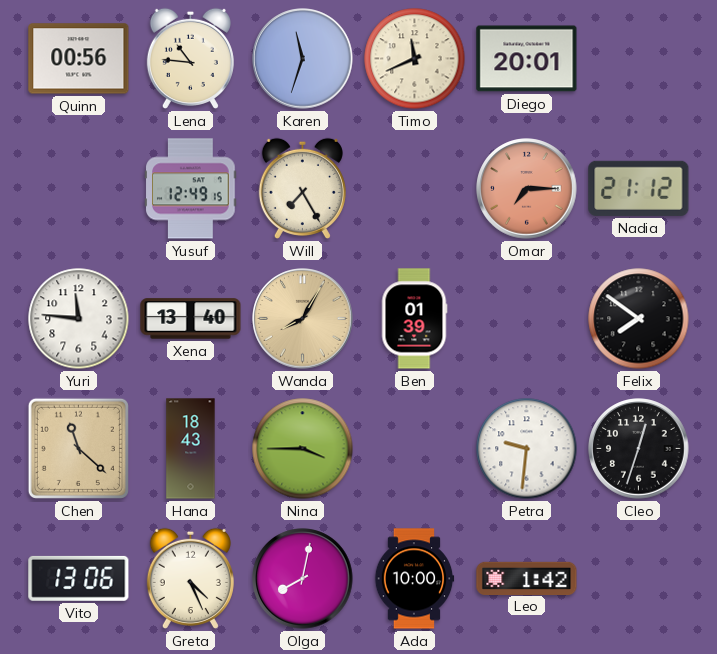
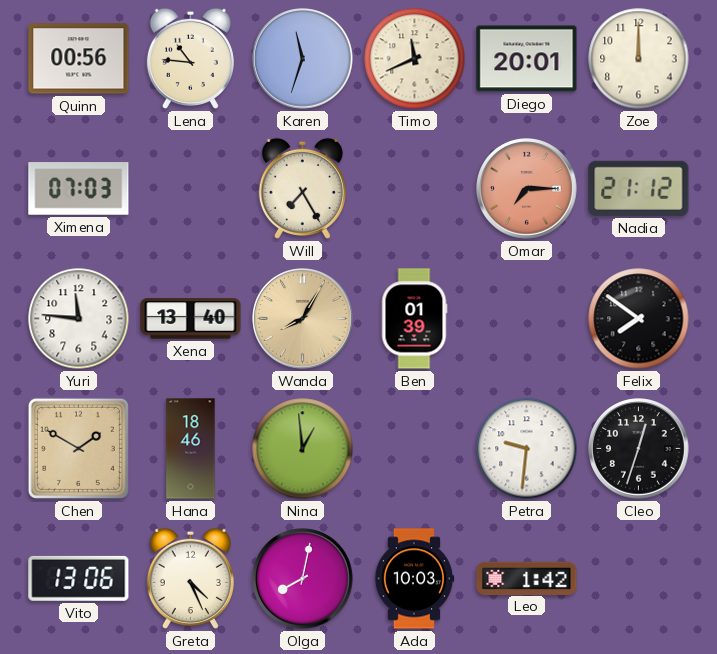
Zoe: none -> 12:00 (639, 59)
Ximena: none -> 07:03 (79, 189)
Yusuf: 12:49 -> none (191, 189)
Chen: 11:22 -> 1:50 (78, 448)
Hana: 18:43 -> 18:46 (191, 449)
Nina: 3:45 -> 12:59 (303, 449)
Ada: 10:00 -> 10:03 (414, 579)
